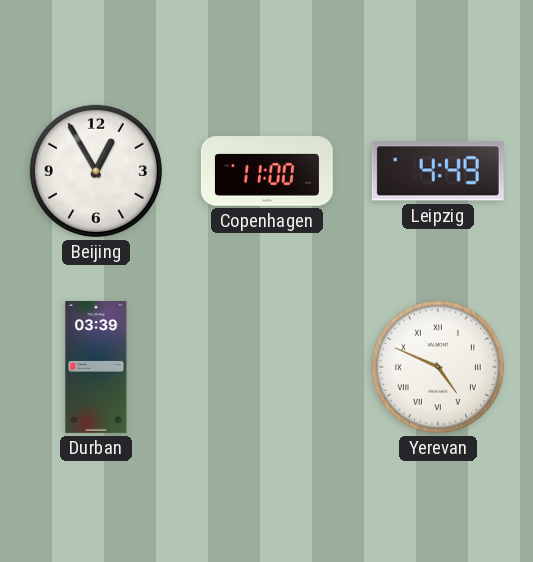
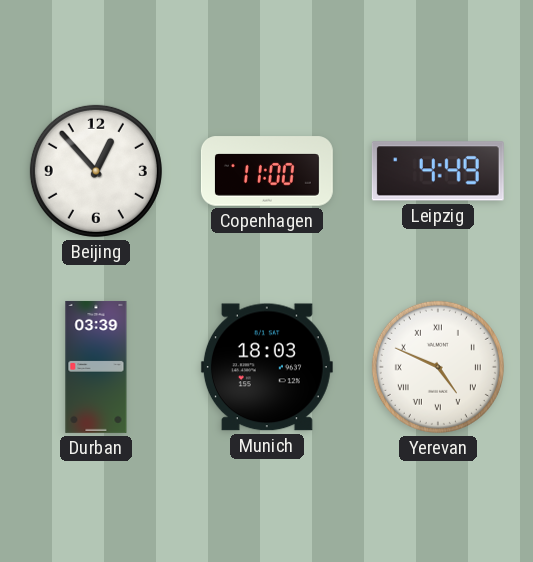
Beijing: 12:55 -> 12:53 (96, 171)
Munich: none -> 18:03 (267, 367)
